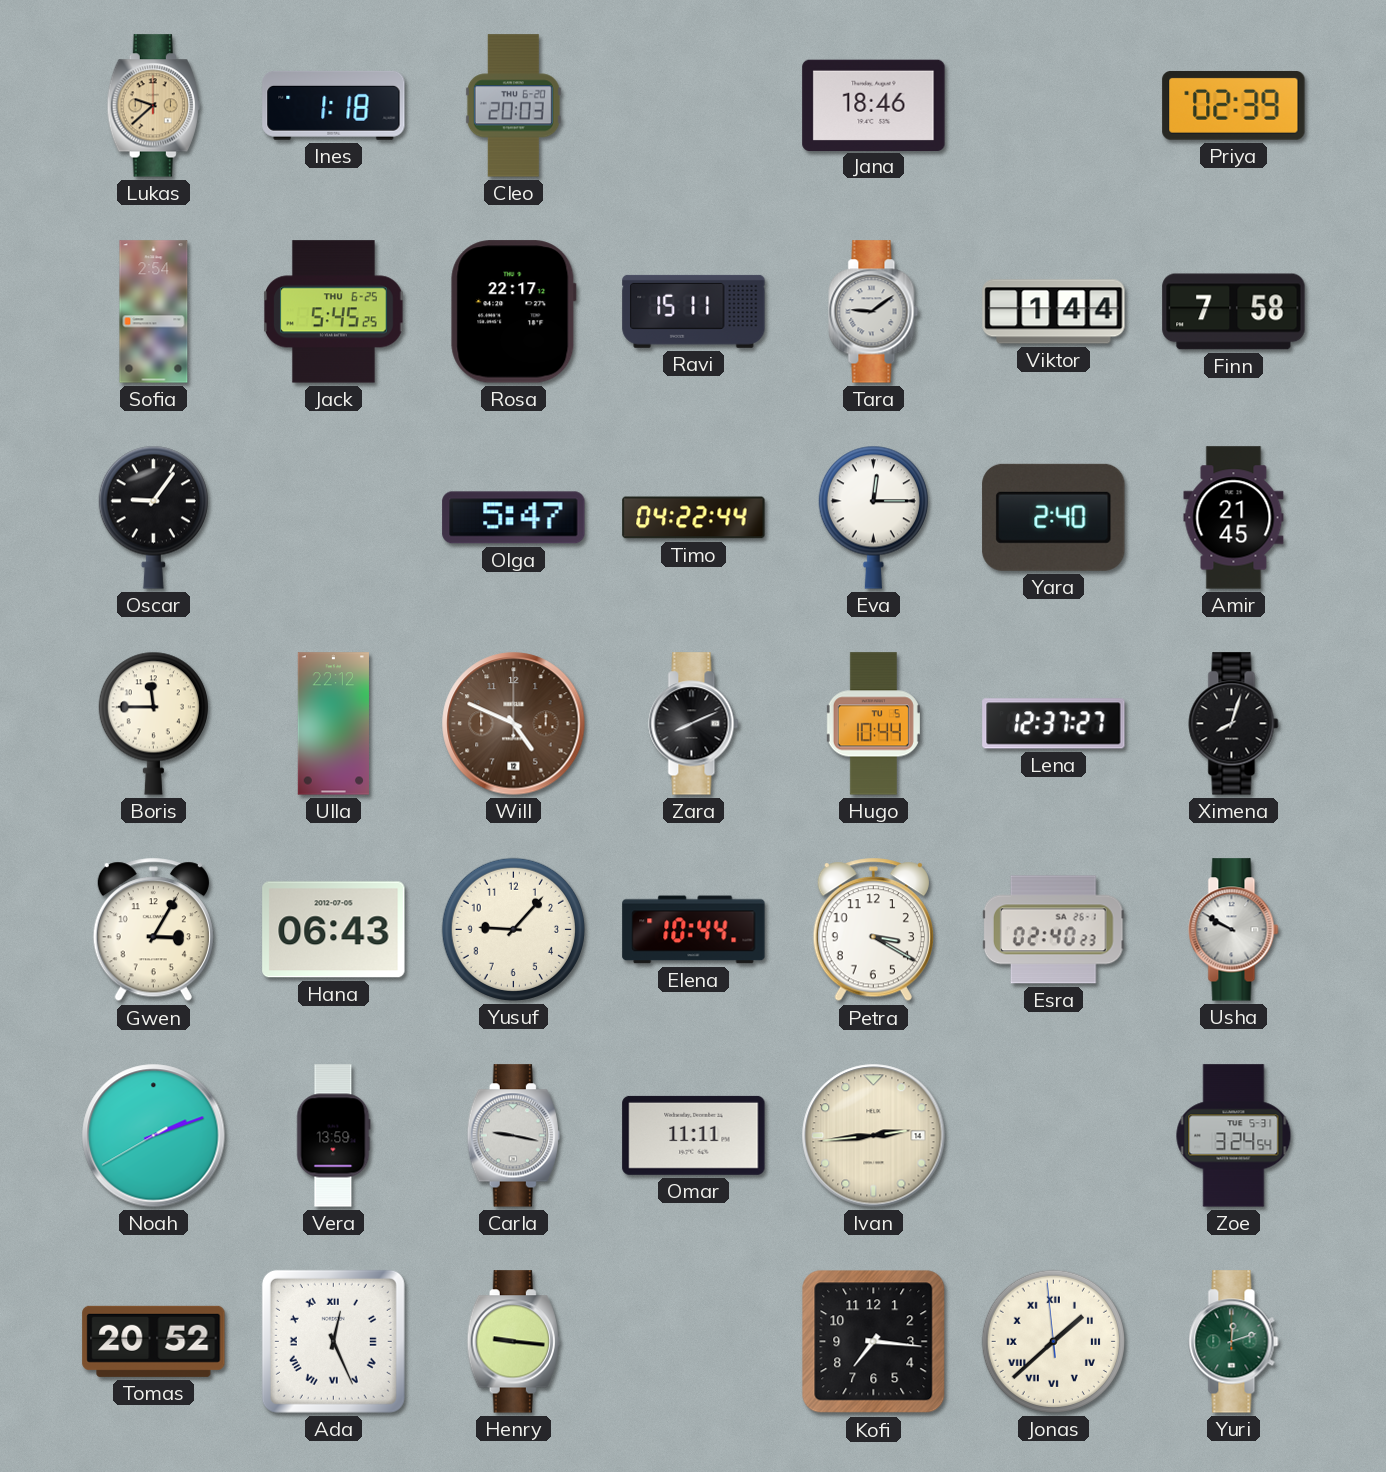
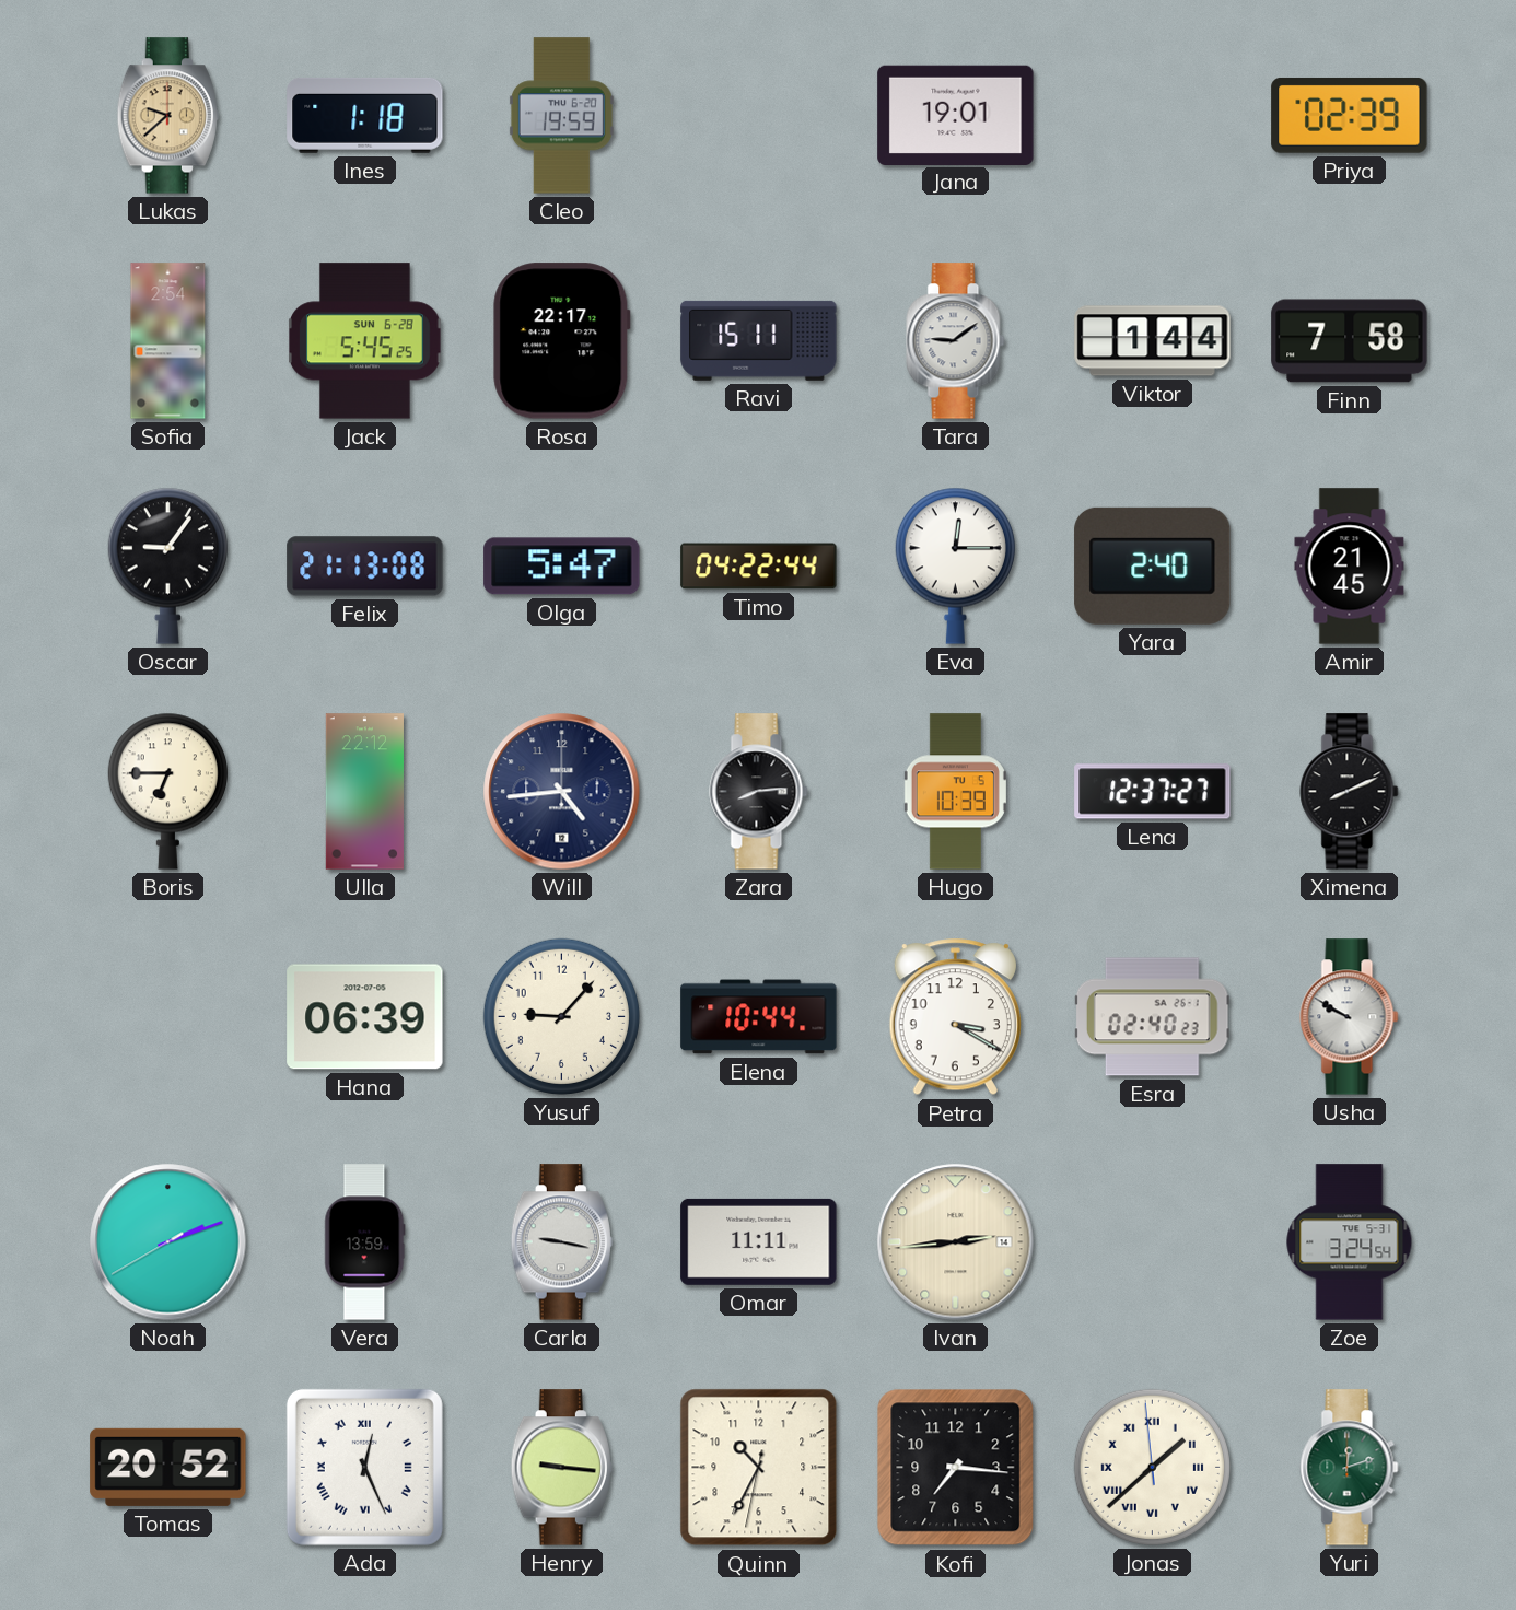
Cleo: 20:03 -> 19:59 (561, 116)
Jana: 18:46 -> 19:01 (956, 115)
Jack date: THU 6-25 -> SUN 6-28 (365, 341)
Felix: none -> 21:13 (365, 567)
Boris: 11:45 -> 6:45 (167, 791)
Will: 4:49 -> 4:44 (562, 792)
Will dial: brown -> navy (562, 792)
Zara: 8:11 -> 8:14 (759, 792)
Hugo: 10:44 -> 10:39 (955, 792)
Ximena: 8:03 -> 8:11 (1350, 792)
Gwen: 3:05 -> none (153, 930)
Hana: 06:43 -> 06:39 (365, 1017)
Quinn: none -> 10:34 (759, 1468)
